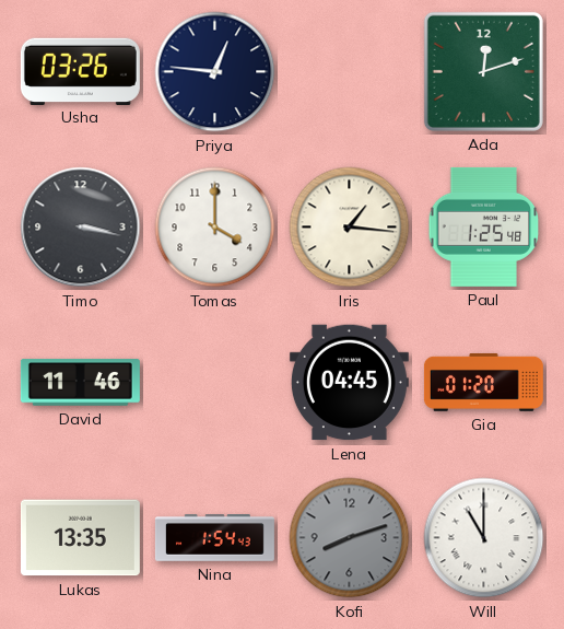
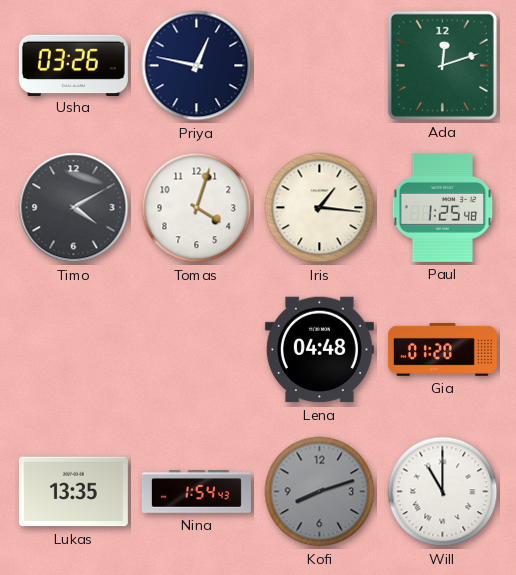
Priya: 12:46 -> 12:47 (197, 66)
Timo: 3:17 -> 4:10 (74, 208)
Tomas: 4:00 -> 4:03 (197, 208)
David: 11:46 -> none (80, 383)
Lena: 04:45 -> 04:48 (319, 350)
